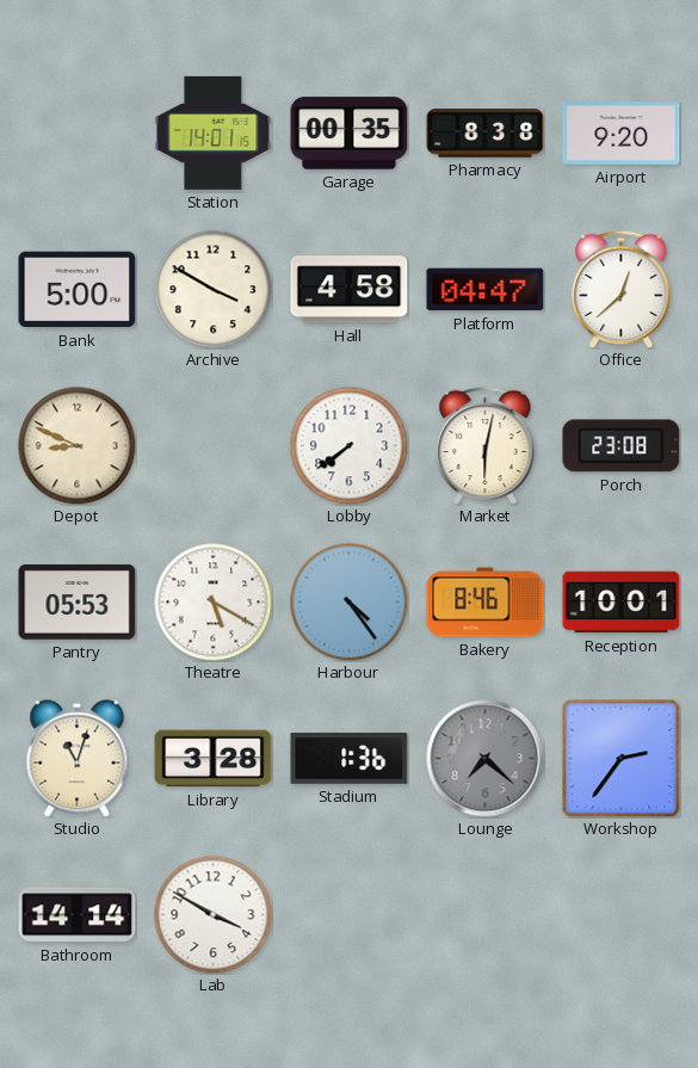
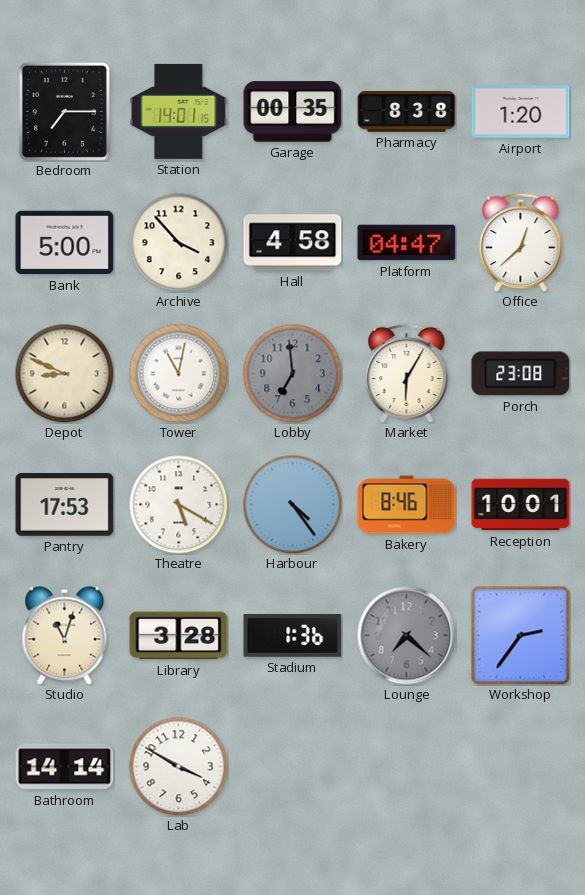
Bedroom: none -> 7:15 (64, 111)
Airport: 9:20 -> 1:20 (521, 112)
Archive: 3:50 -> 3:53 (179, 243)
Tower: none -> 11:02 (179, 374)
Lobby: 7:39 -> 6:59 (293, 374)
Lobby dial: white -> grey (293, 374)
Market: 6:02 -> 6:05 (407, 373)
Pantry: 05:53 -> 17:53 (65, 505)
